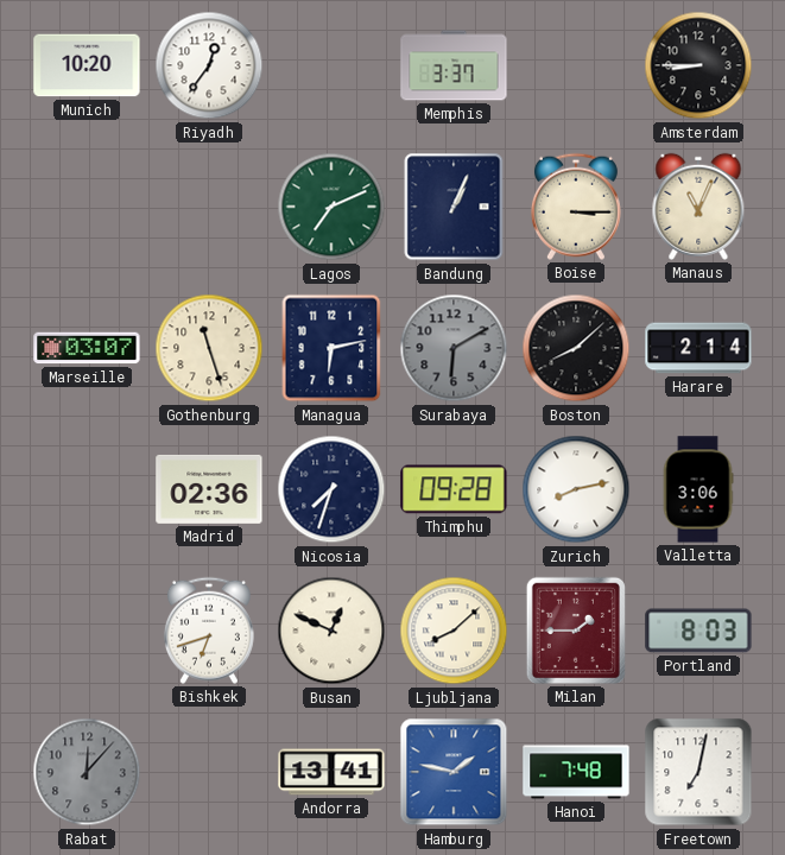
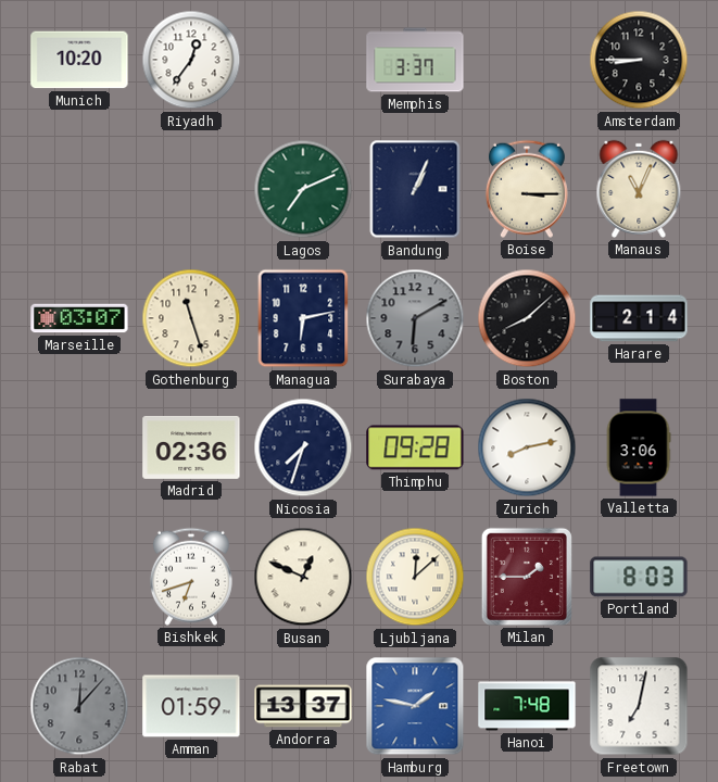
Ljubljana: 8:08 -> 12:08 (415, 577)
Amman: none -> 01:59 (191, 706)
Andorra: 13:41 -> 13:37 (303, 706)
